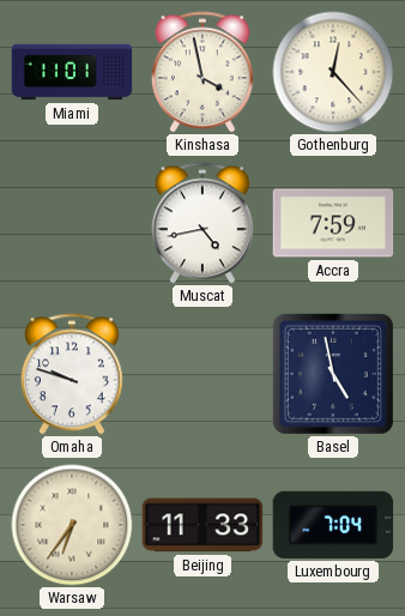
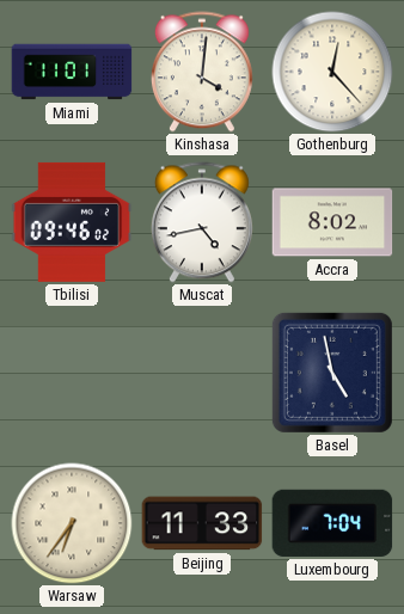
Kinshasa: 3:58 -> 4:01 (202, 72)
Tbilisi: none -> 09:46 (72, 222)
Accra: 7:59 -> 8:02 (332, 222)
Omaha: 9:48 -> none (72, 374)
